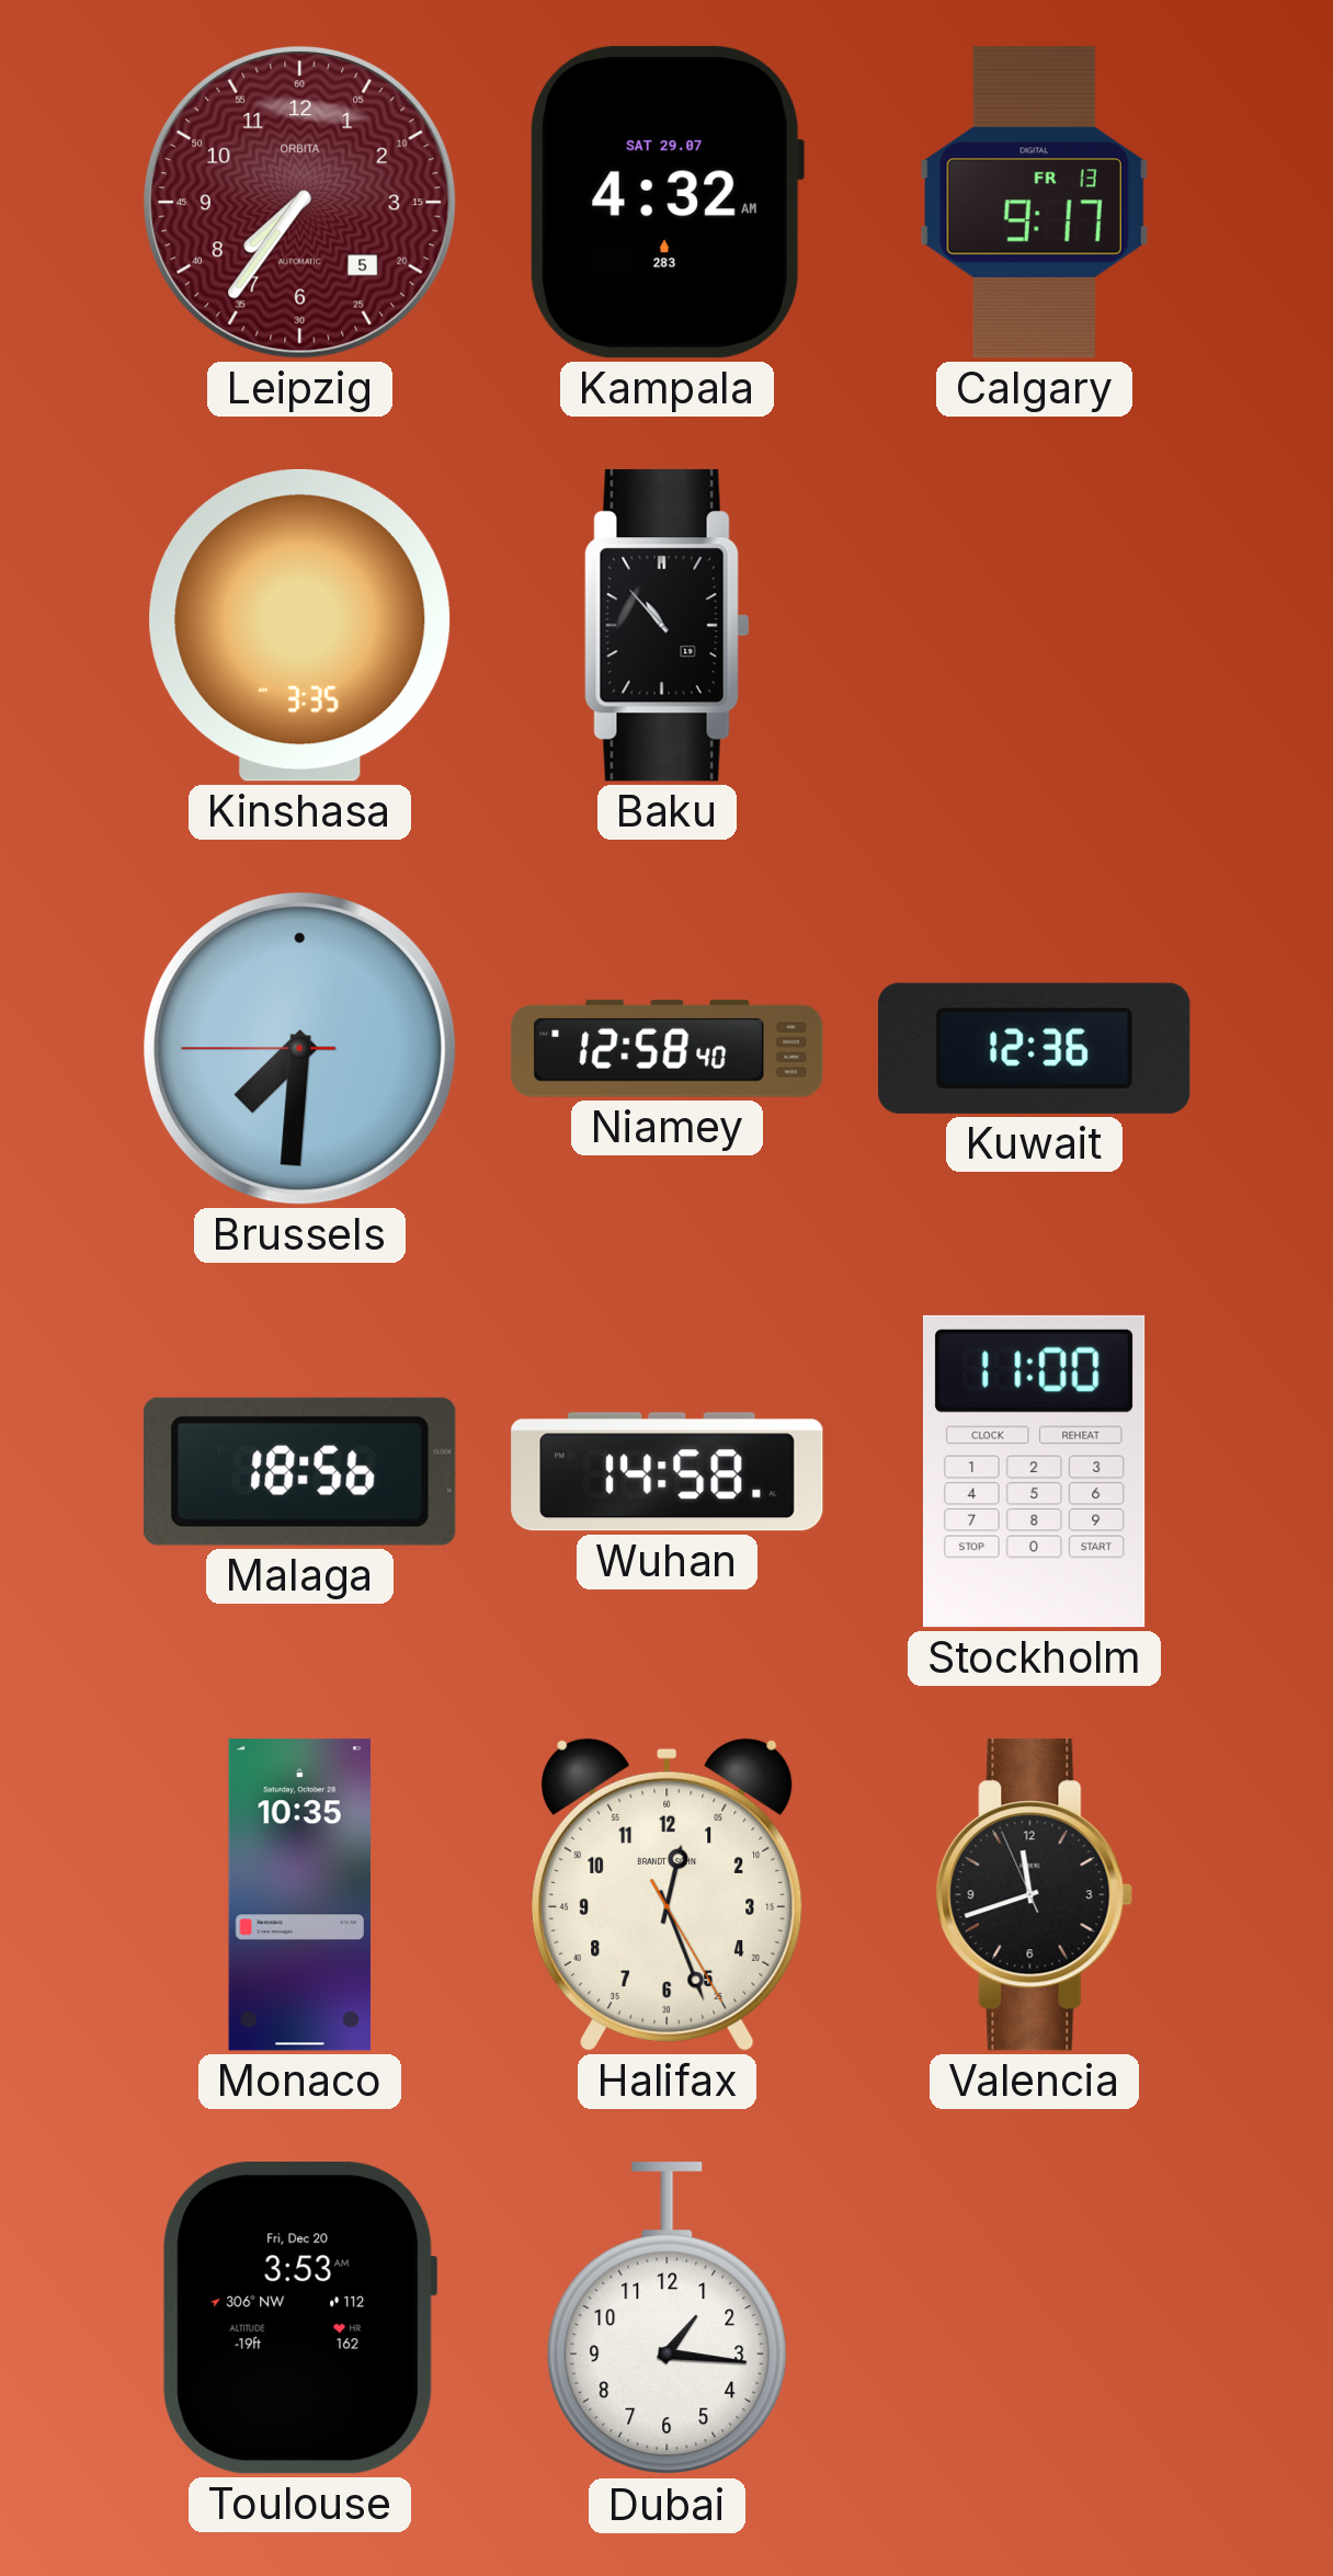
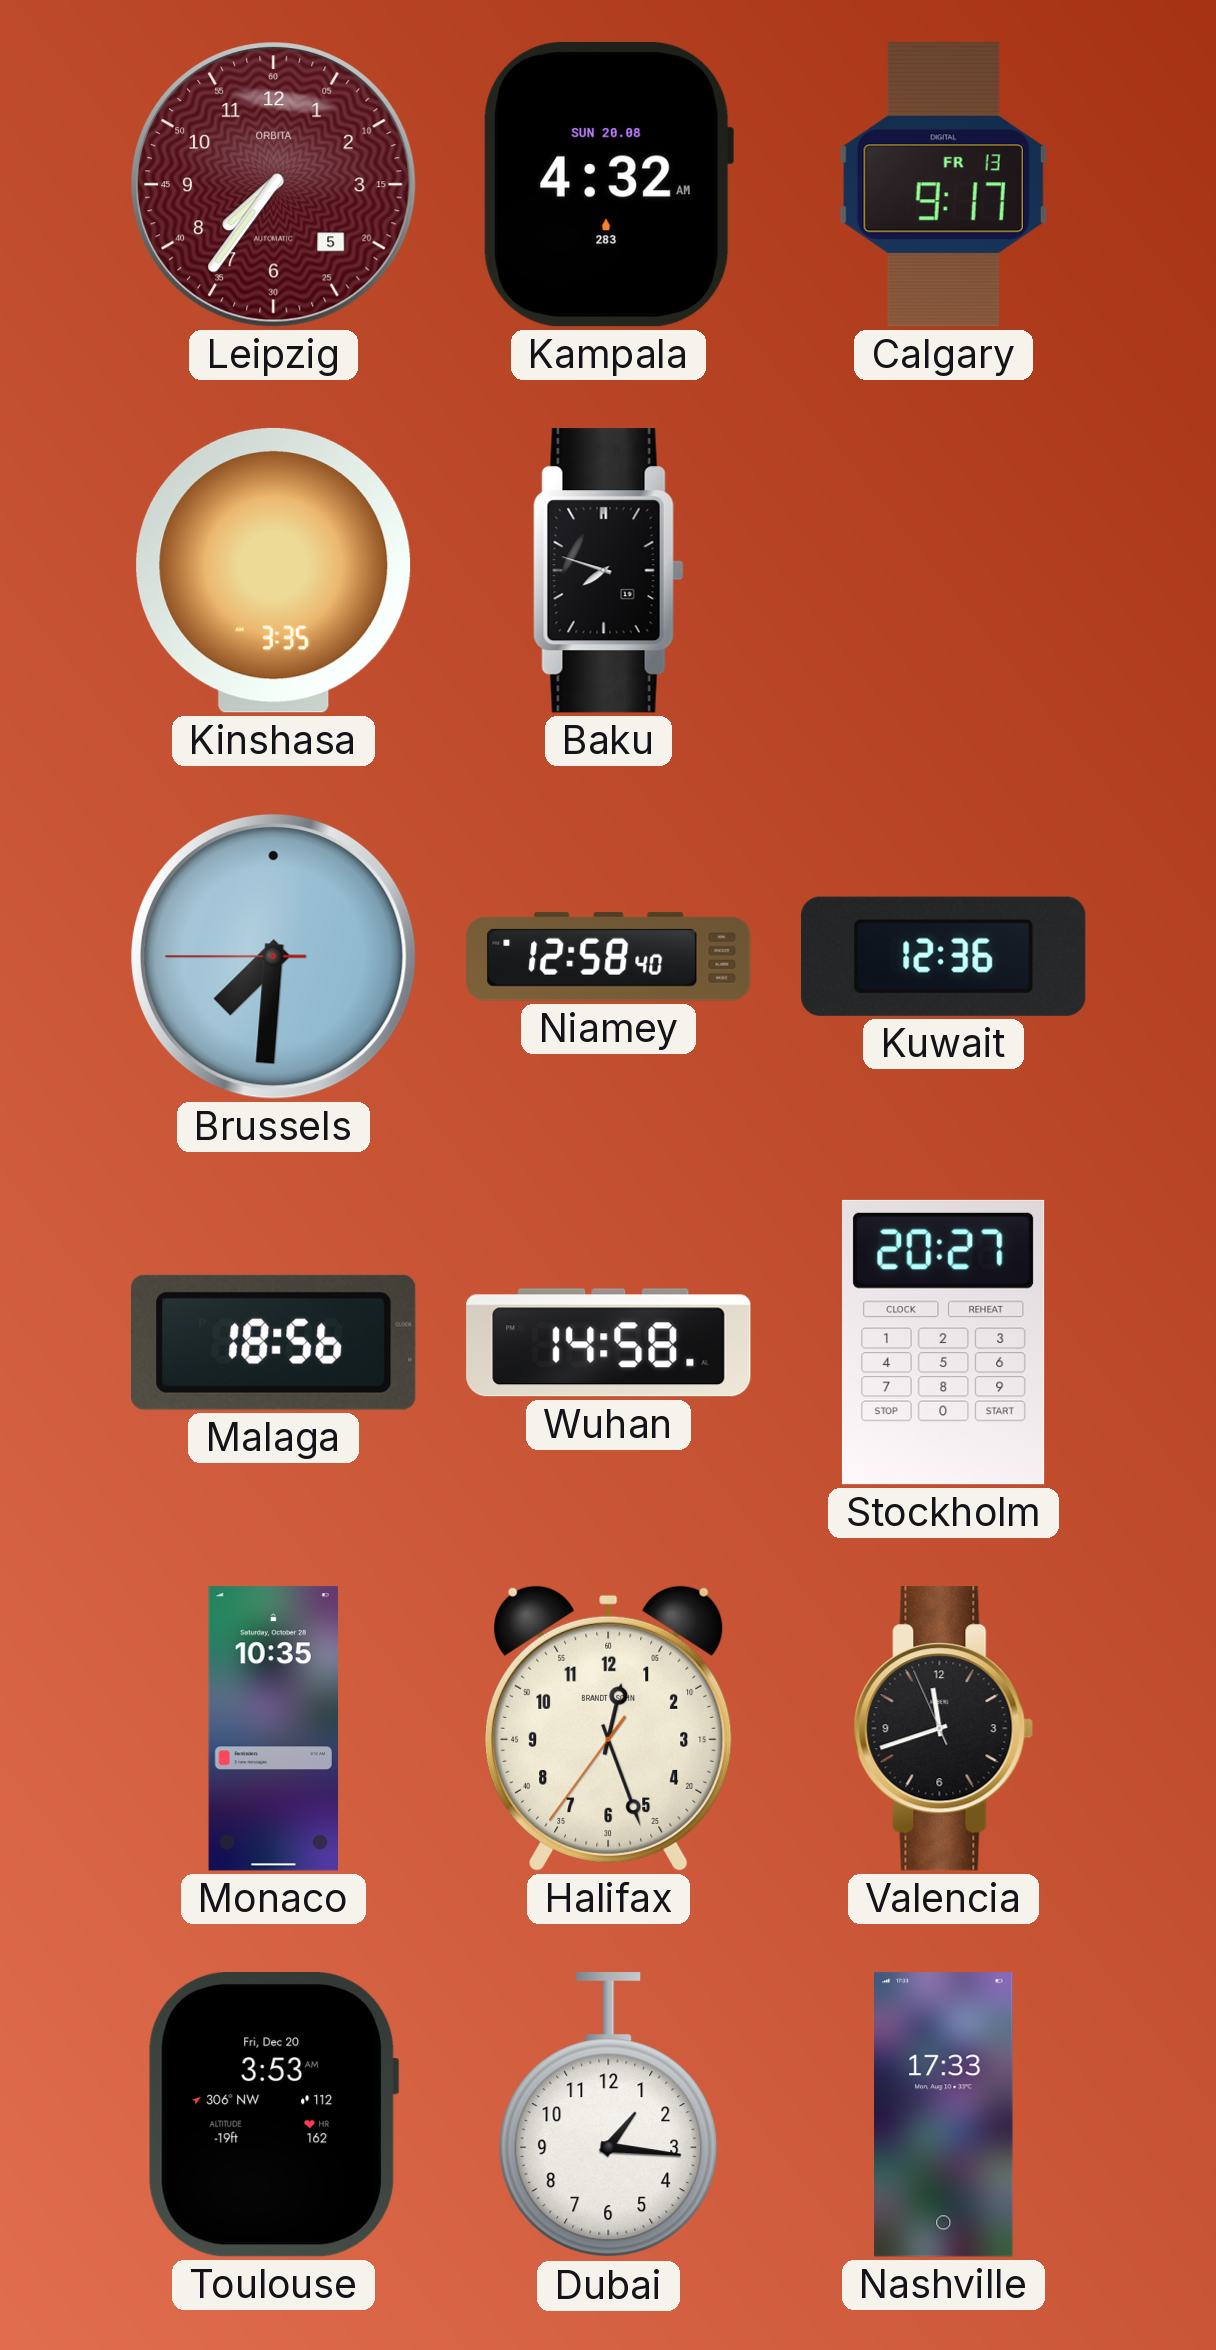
Kampala date: SAT 29.07 -> SUN 20.08 (608, 184)
Baku: 10:53 -> 7:48 (609, 571)
Stockholm: 11:00 -> 20:27 (943, 1342)
Halifax: 12:26:25 -> 12:26:36 (609, 1728)
Nashville: none -> 17:33 (944, 2115)
